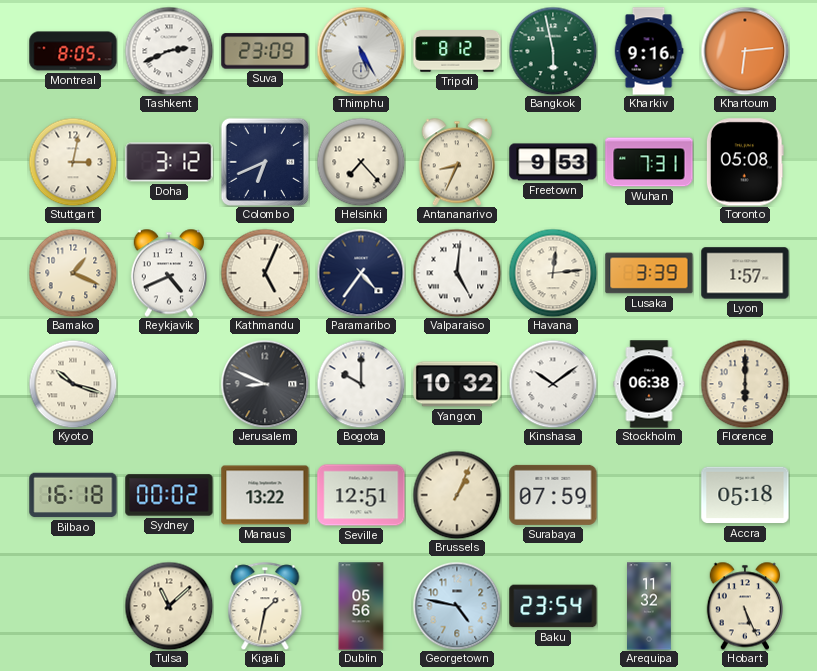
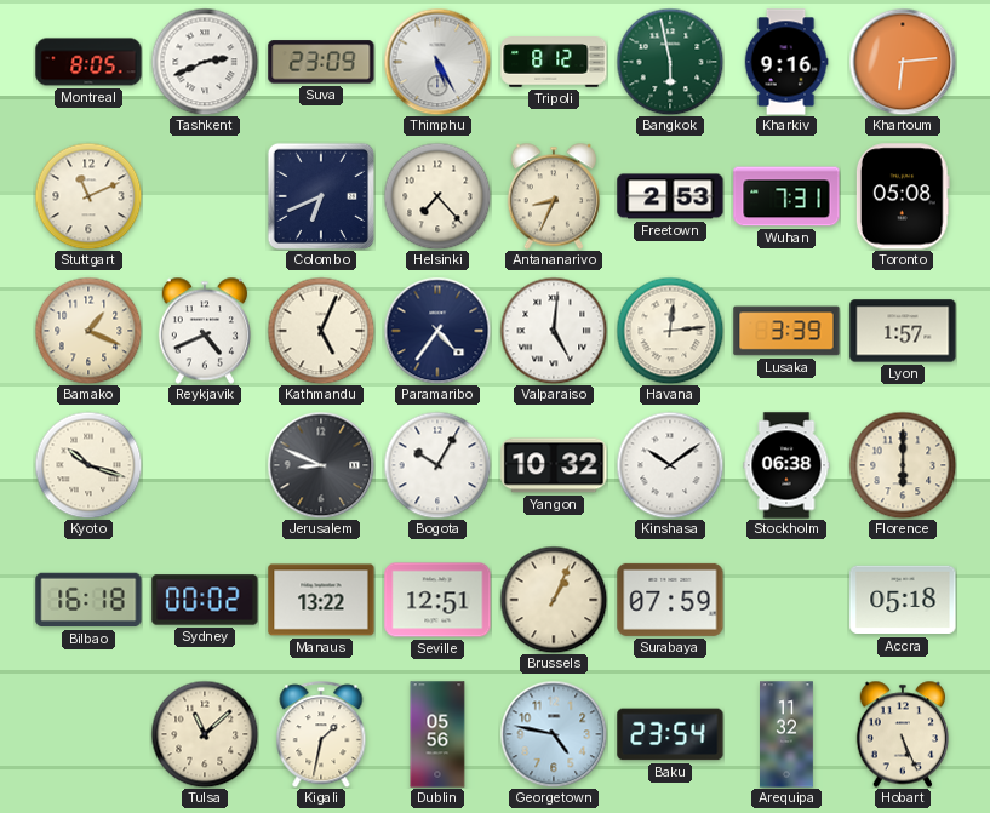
Stuttgart: 3:02 -> 11:11 (88, 196)
Doha: 3:12 -> none (169, 162)
Freetown: 9:53 -> 2:53 (670, 196)
Bogota: 10:00 -> 10:05 (437, 465)
